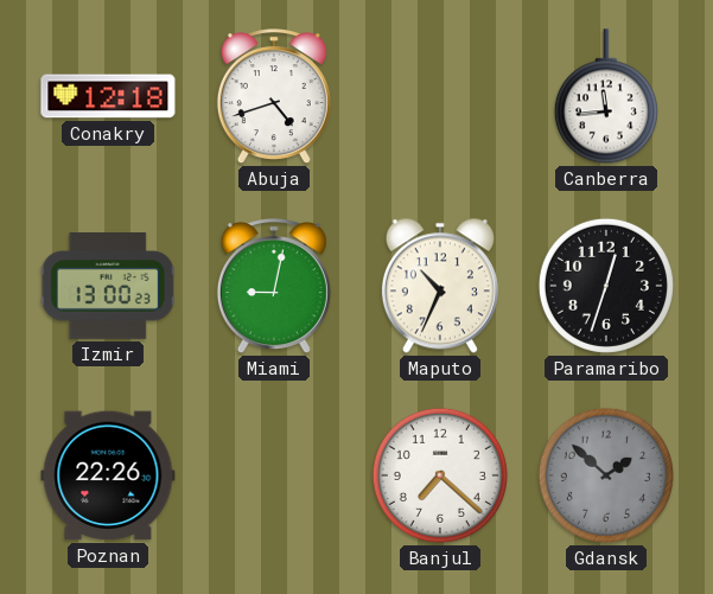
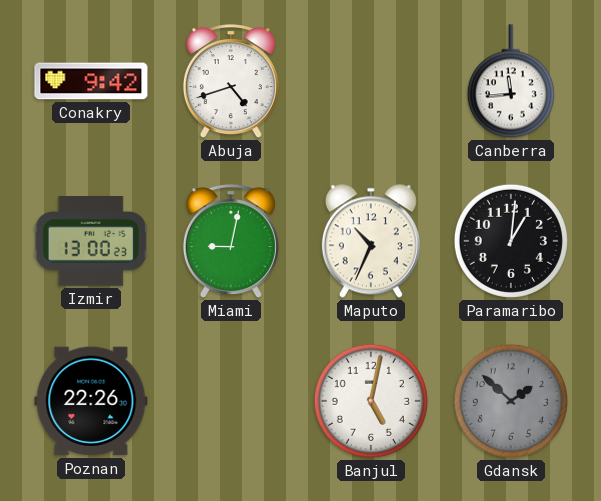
Conakry: 12:18 -> 9:42 (91, 81)
Paramaribo: 12:33 -> 1:01 (511, 241)
Banjul: 7:22 -> 5:02 (371, 401)
